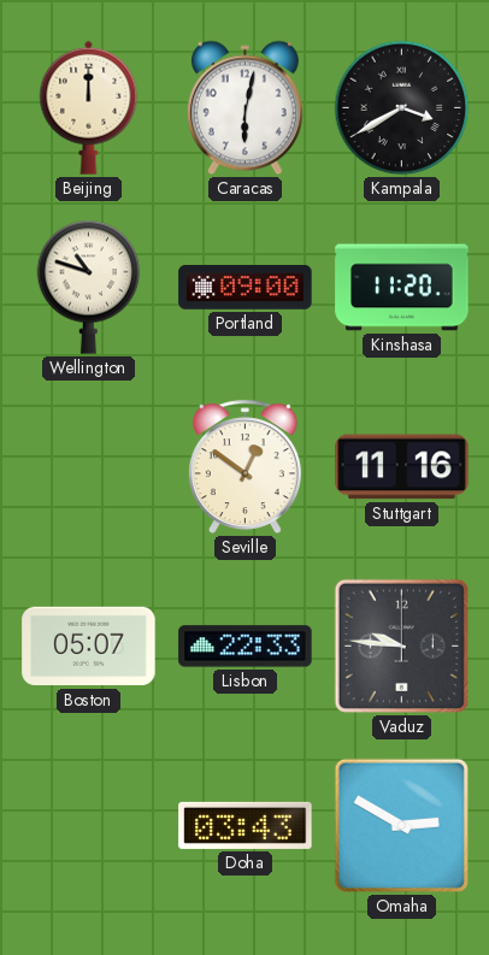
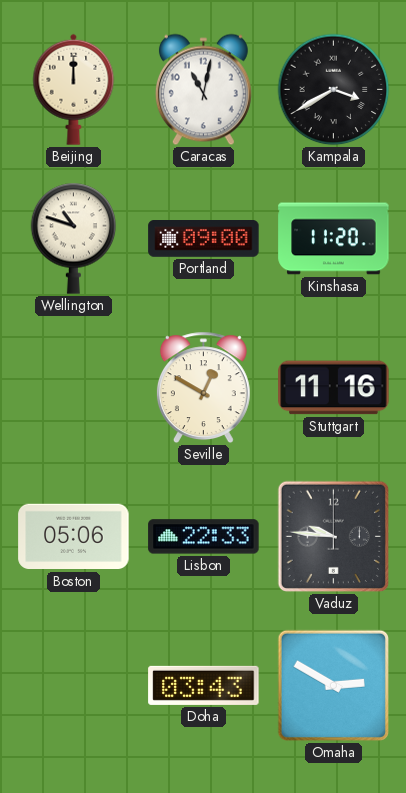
Caracas: 6:02 -> 11:02 (203, 90)
Seville: 12:51 -> 12:50 (203, 388)
Boston: 05:07 -> 05:06 (74, 537)
